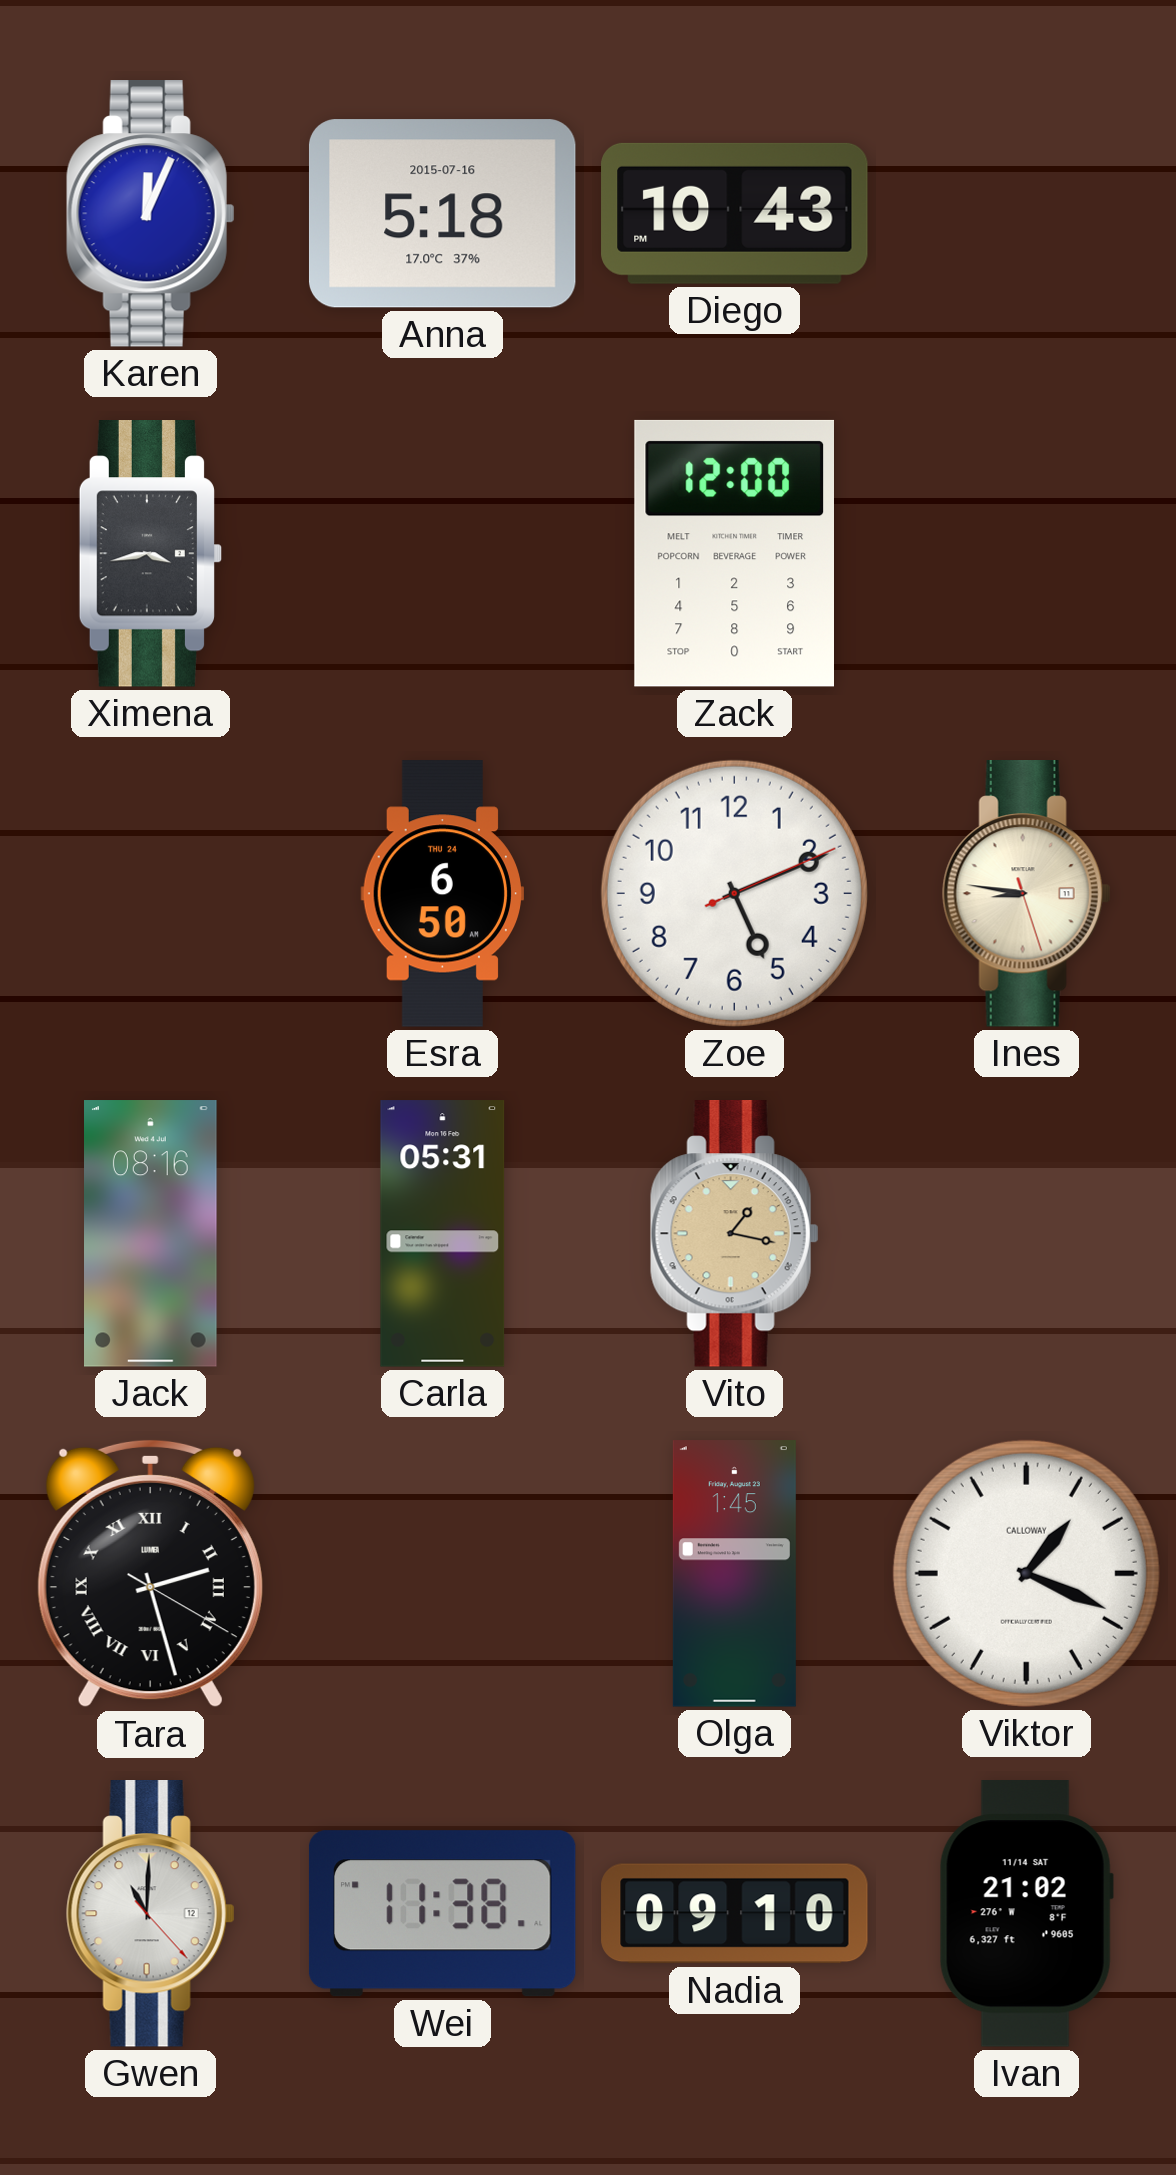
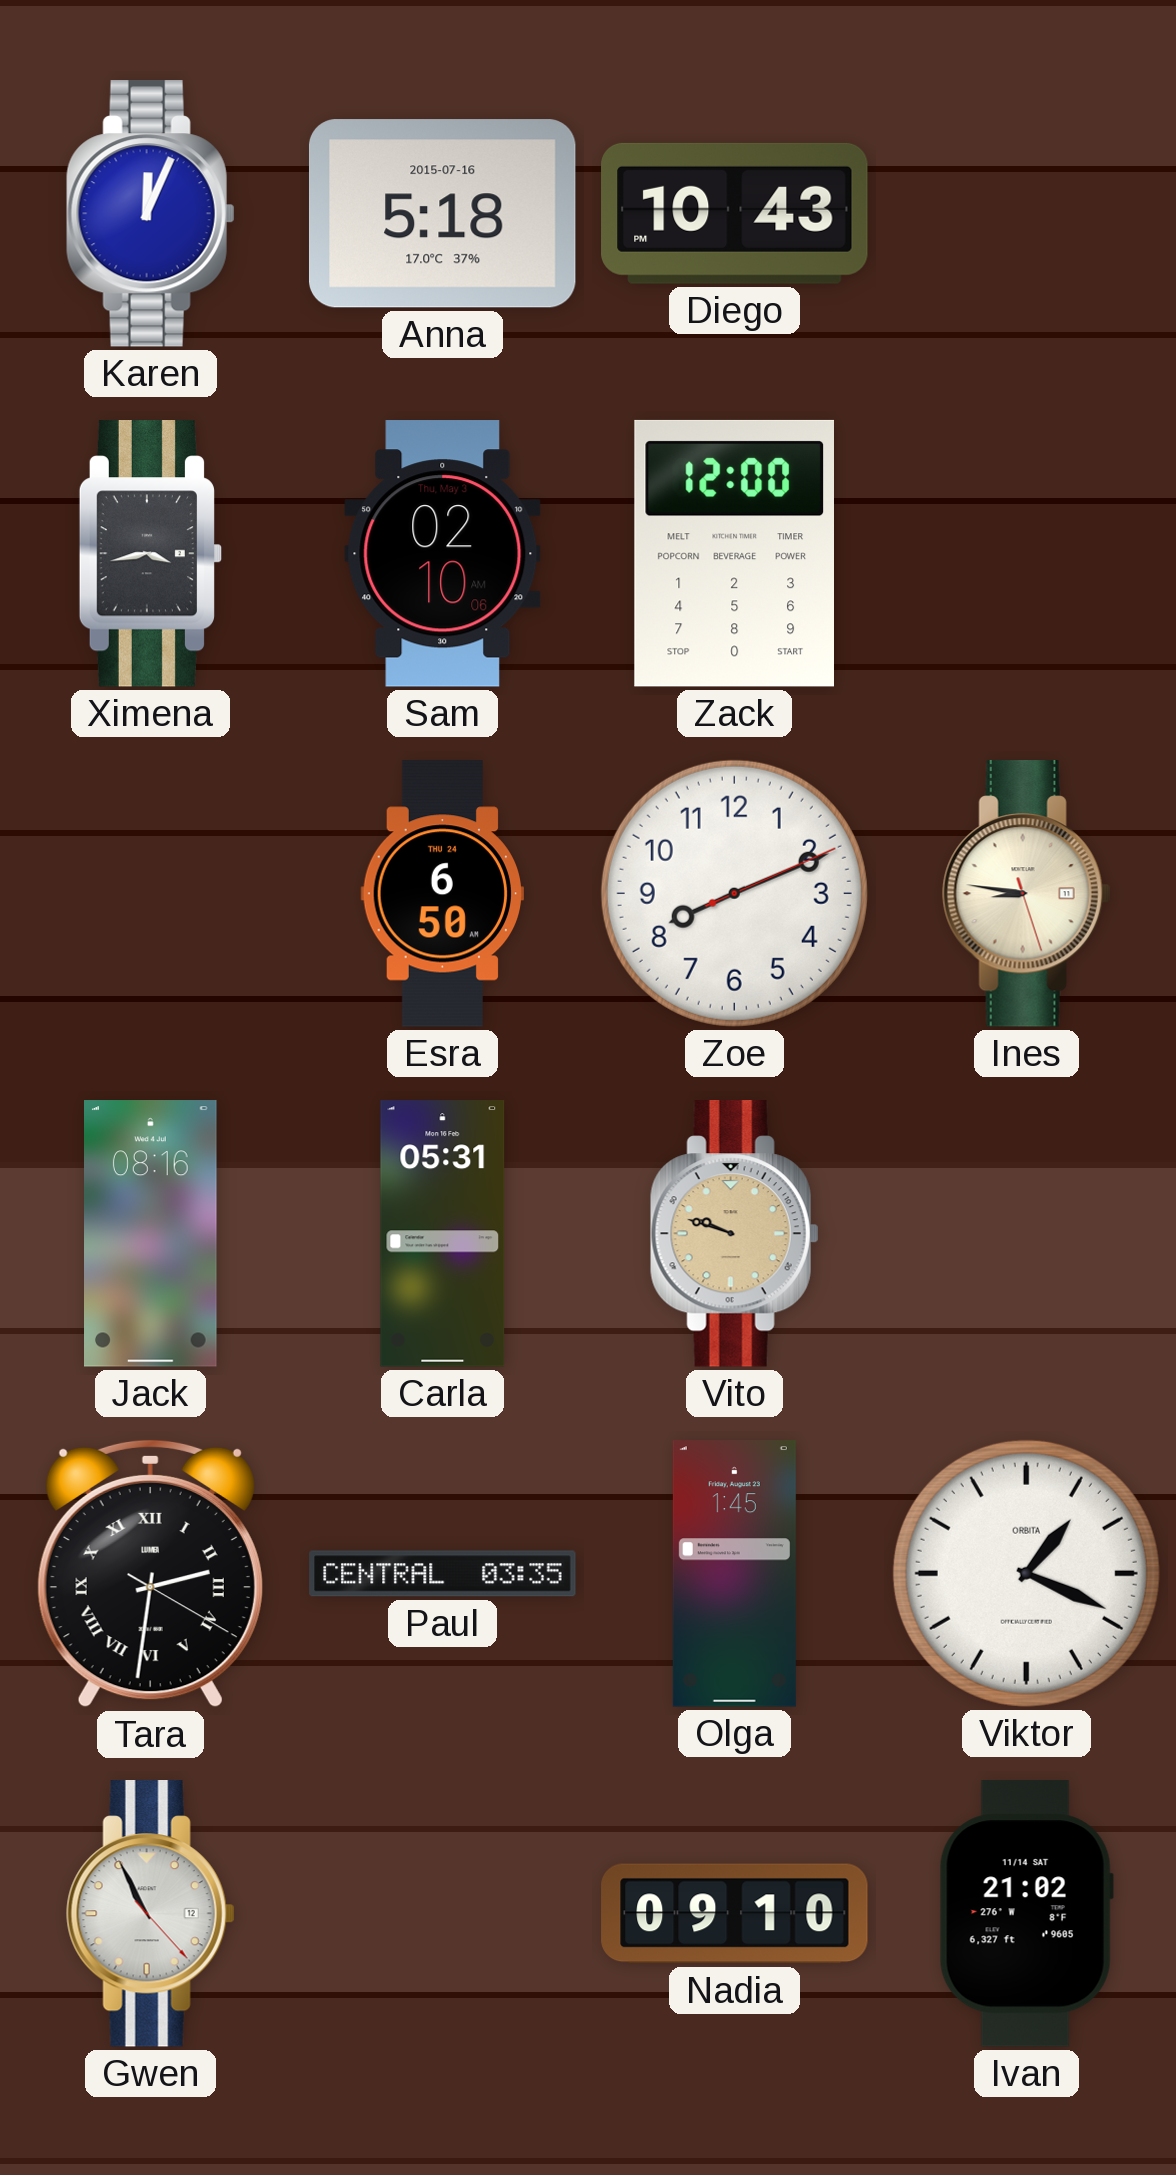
Sam: none -> 02:10 (443, 554)
Zoe: 5:11 -> 8:11 (734, 893)
Vito: 1:17 -> 9:48 (734, 1234)
Tara: 2:27 -> 2:31 (150, 1574)
Paul: none -> 03:35 (443, 1574)
Viktor brand: CALLOWAY -> ORBITA (1026, 1573)
Gwen: 11:00 -> 10:55 (150, 1914)
Wei: 11:38 -> none (442, 1914)
